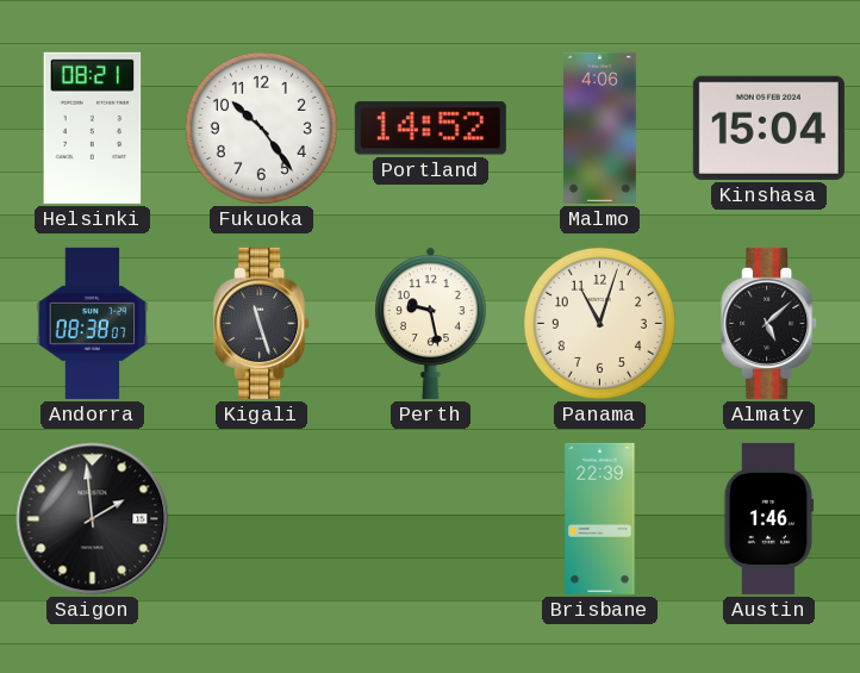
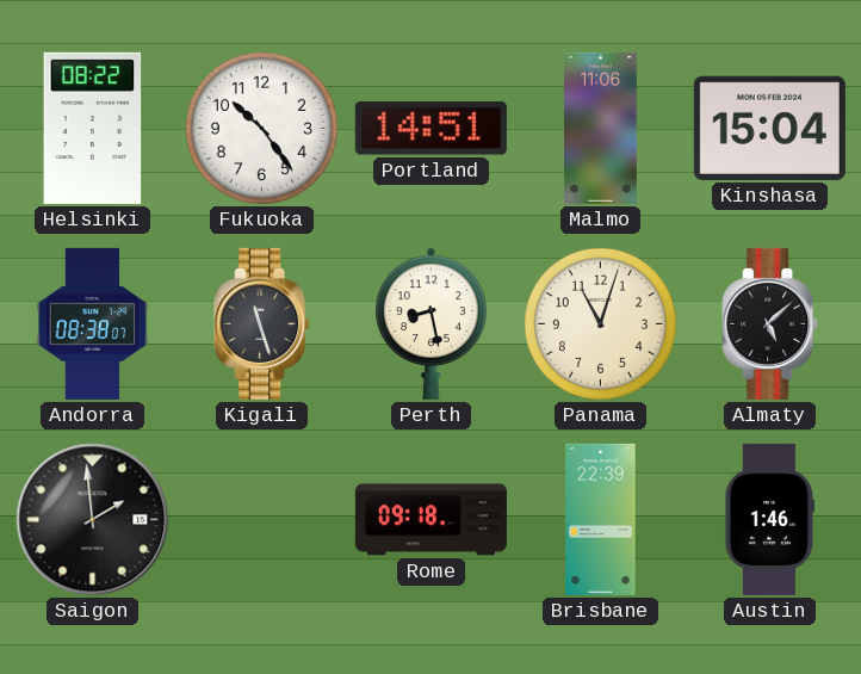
Helsinki: 08:21 -> 08:22 (93, 128)
Portland: 14:52 -> 14:51 (430, 129)
Malmo: 4:06 -> 11:06 (601, 128)
Perth: 9:28 -> 8:28 (432, 323)
Rome: none -> 09:18 (430, 520)
